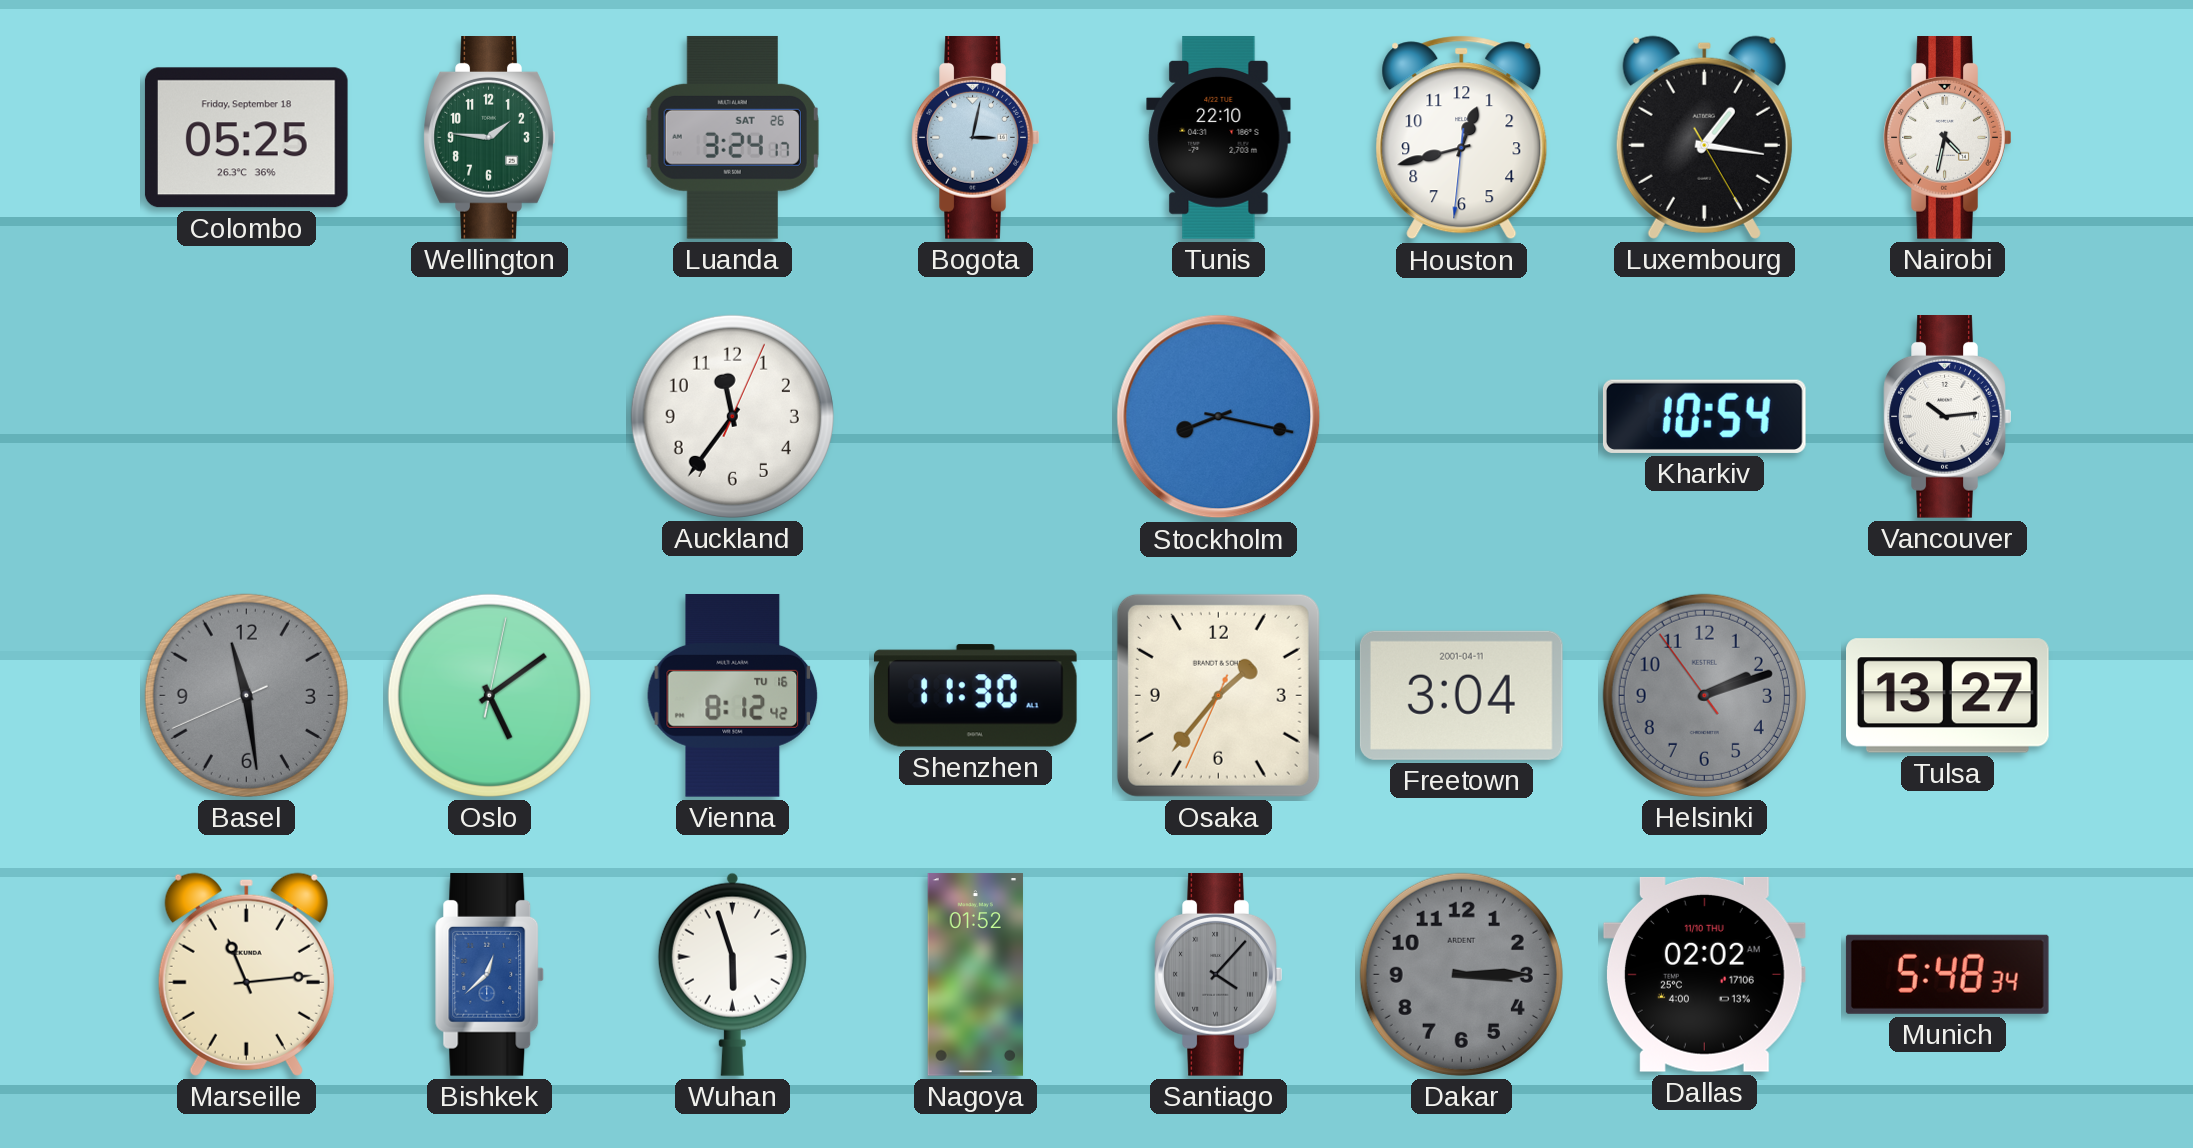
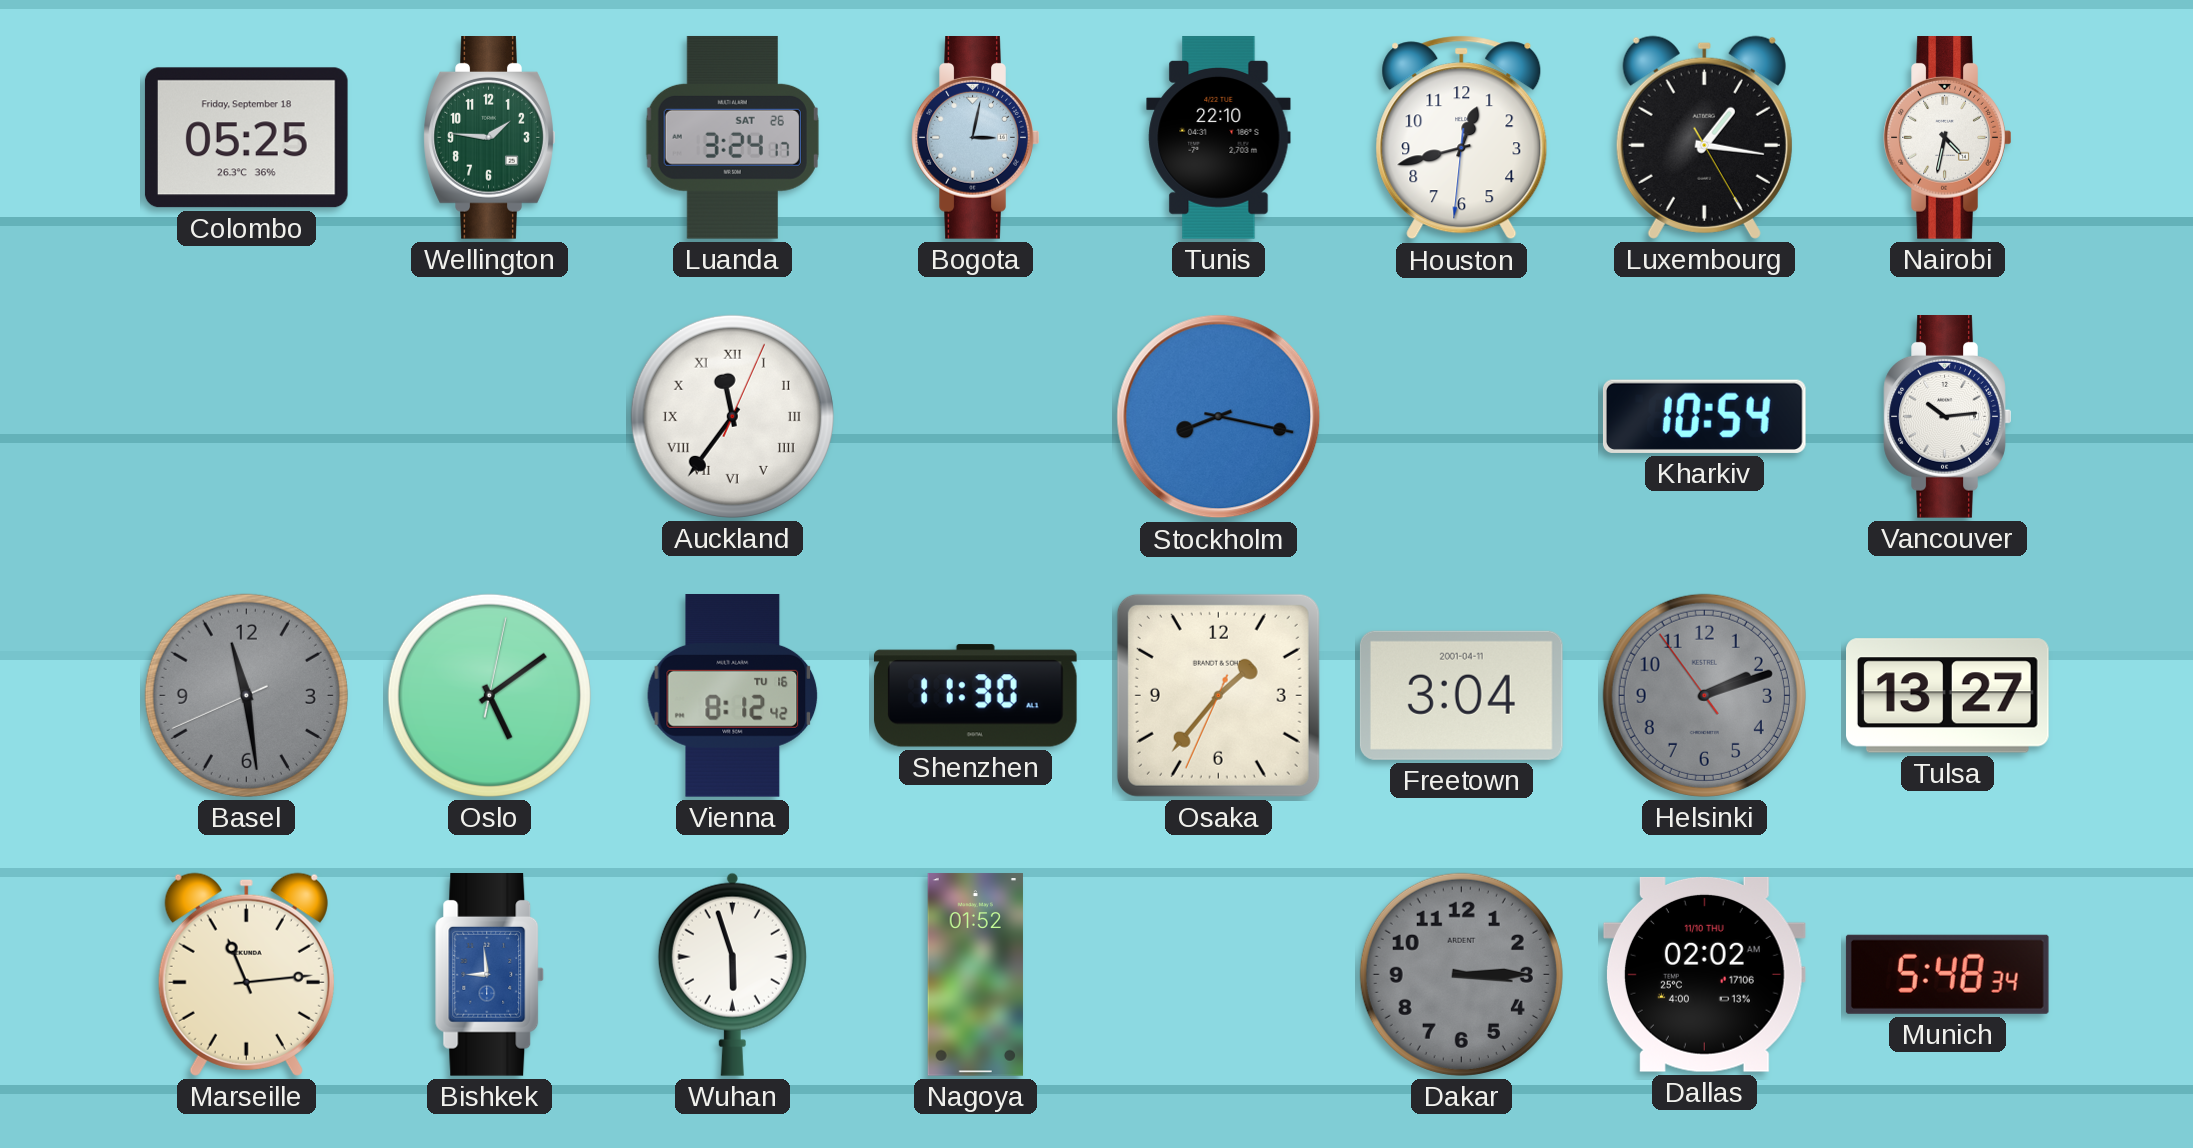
Auckland numerals: Arabic -> Roman (732, 416)
Bishkek: 12:38 -> 8:59 (490, 975)
Santiago: 4:07 -> none (1219, 975)
